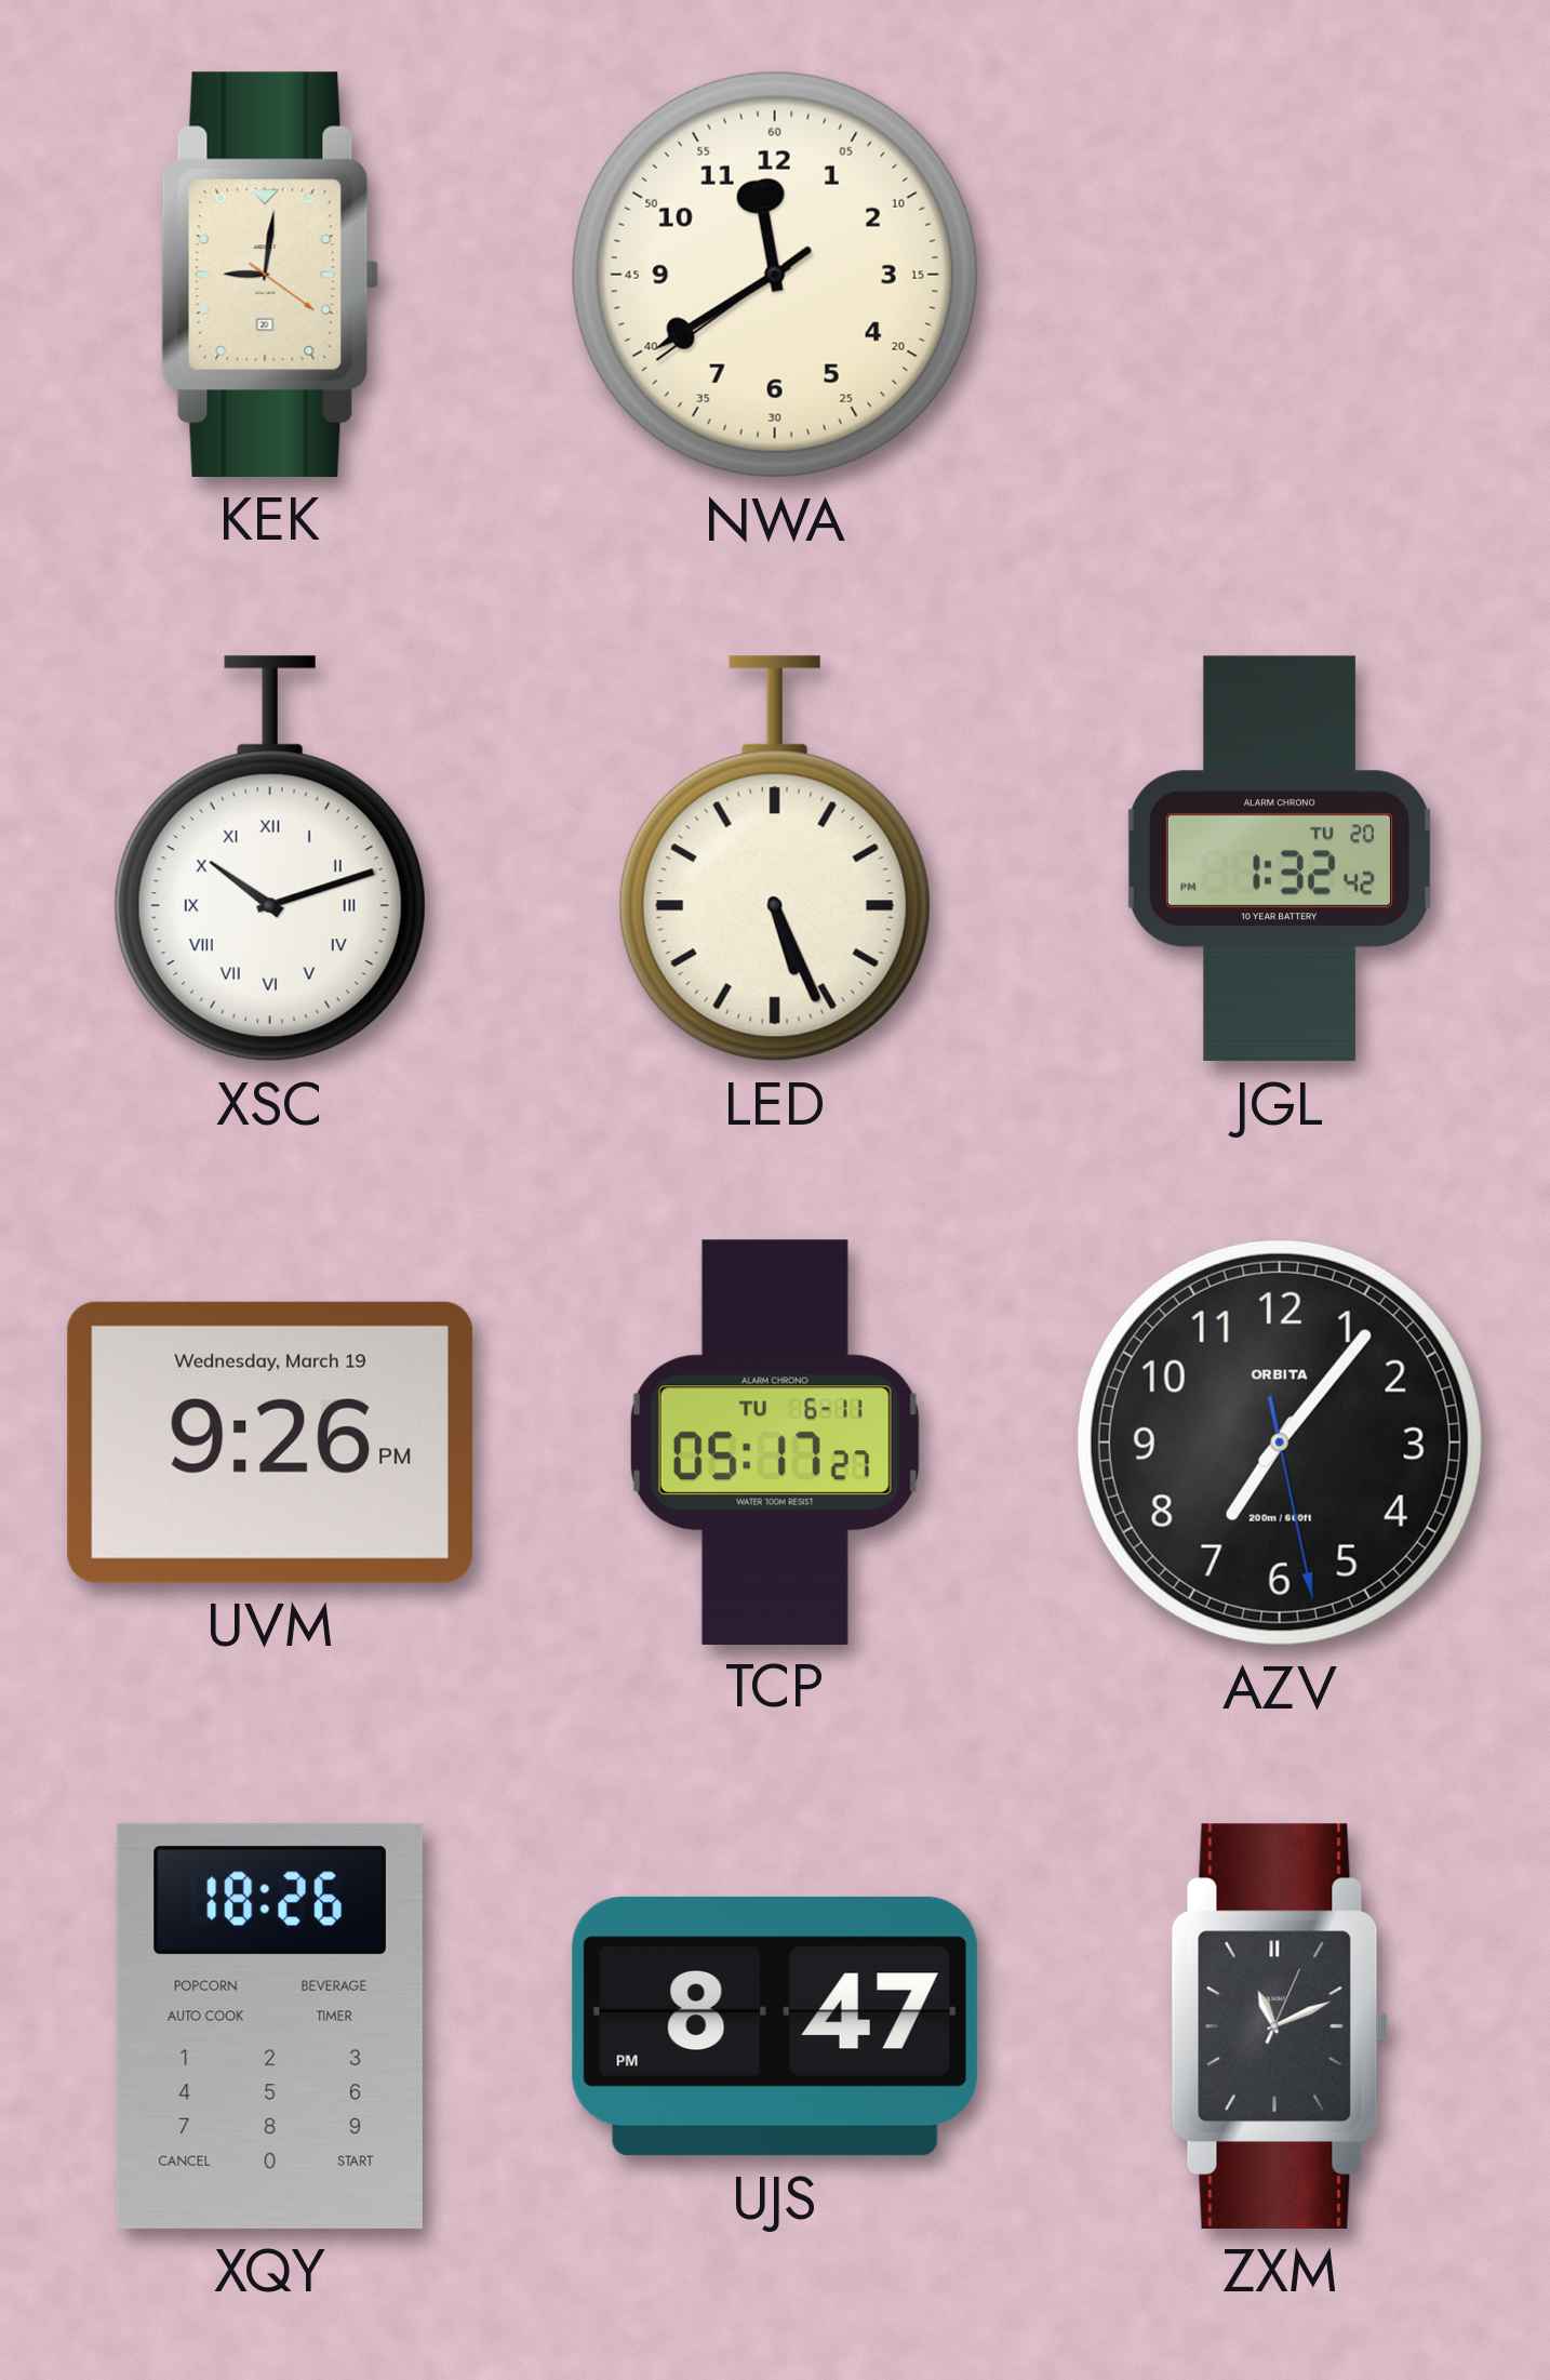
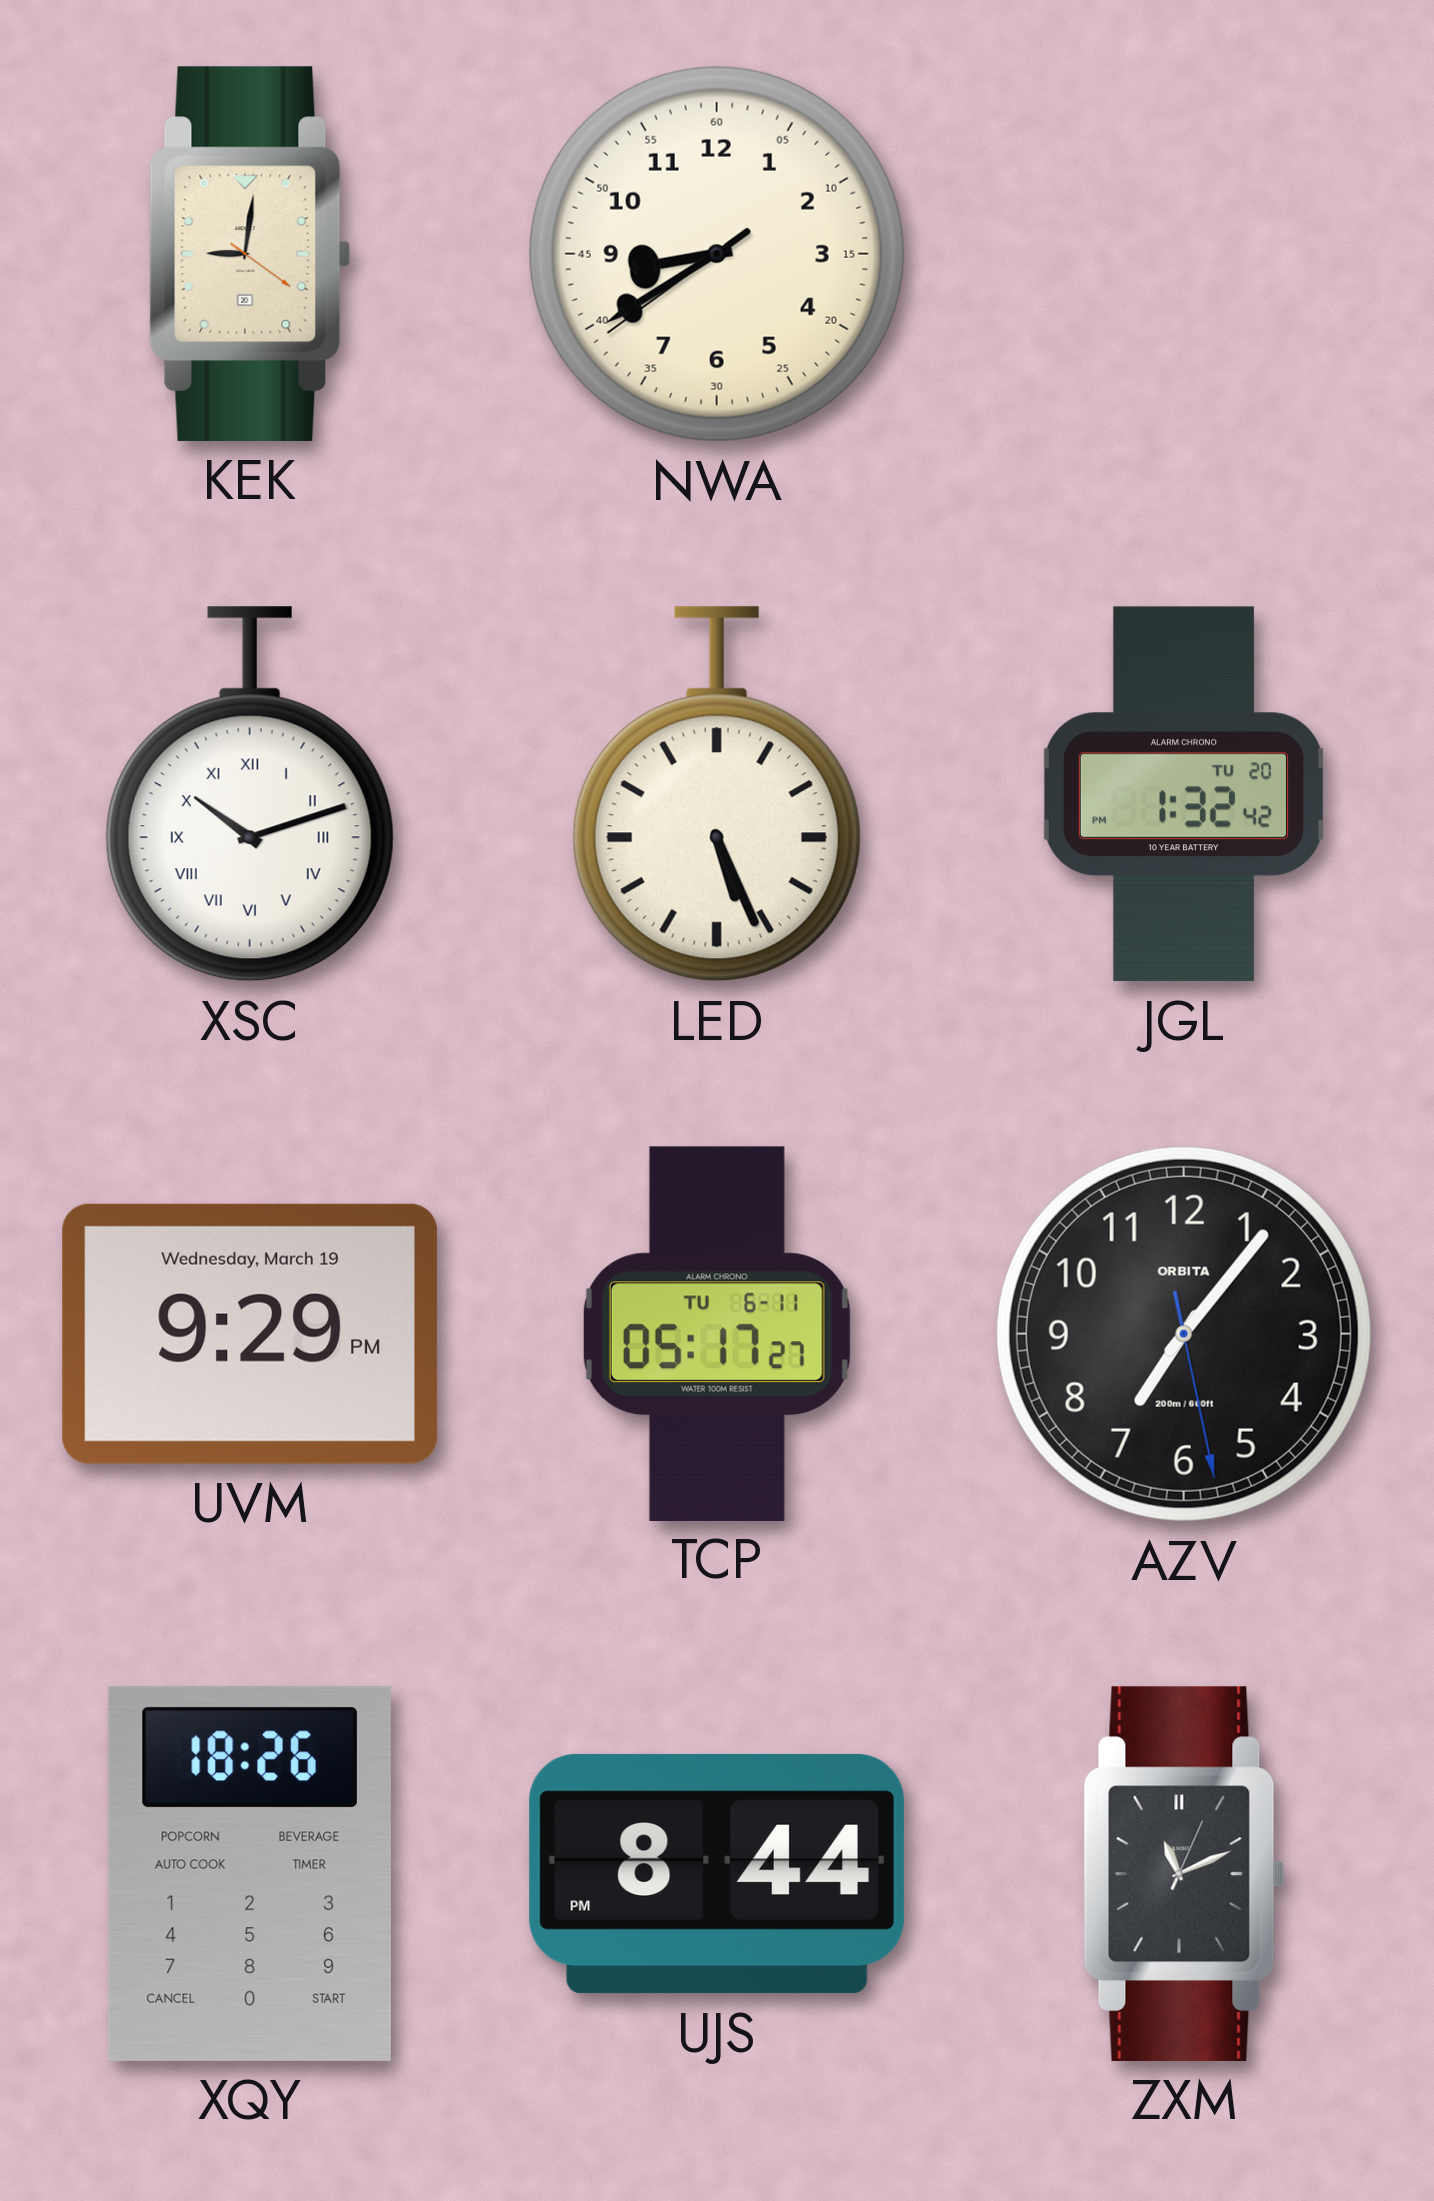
NWA: 11:39 -> 8:39 (717, 254)
UVM: 9:26 -> 9:29 (250, 1334)
UJS: 8:47 -> 8:44 (717, 1874)
